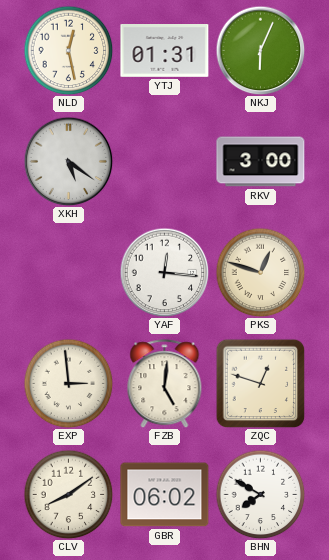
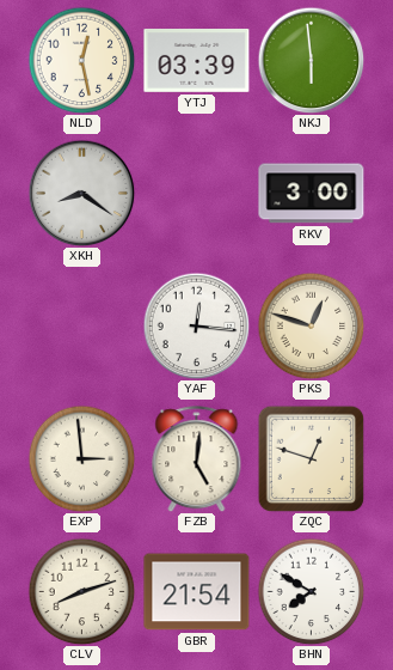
YTJ: 01:31 -> 03:39 (197, 61)
NKJ: 6:04 -> 5:59 (311, 60)
XKH: 5:21 -> 8:21 (81, 193)
CLV: 8:09 -> 8:12 (81, 591)
GBR: 06:02 -> 21:54 (197, 592)
